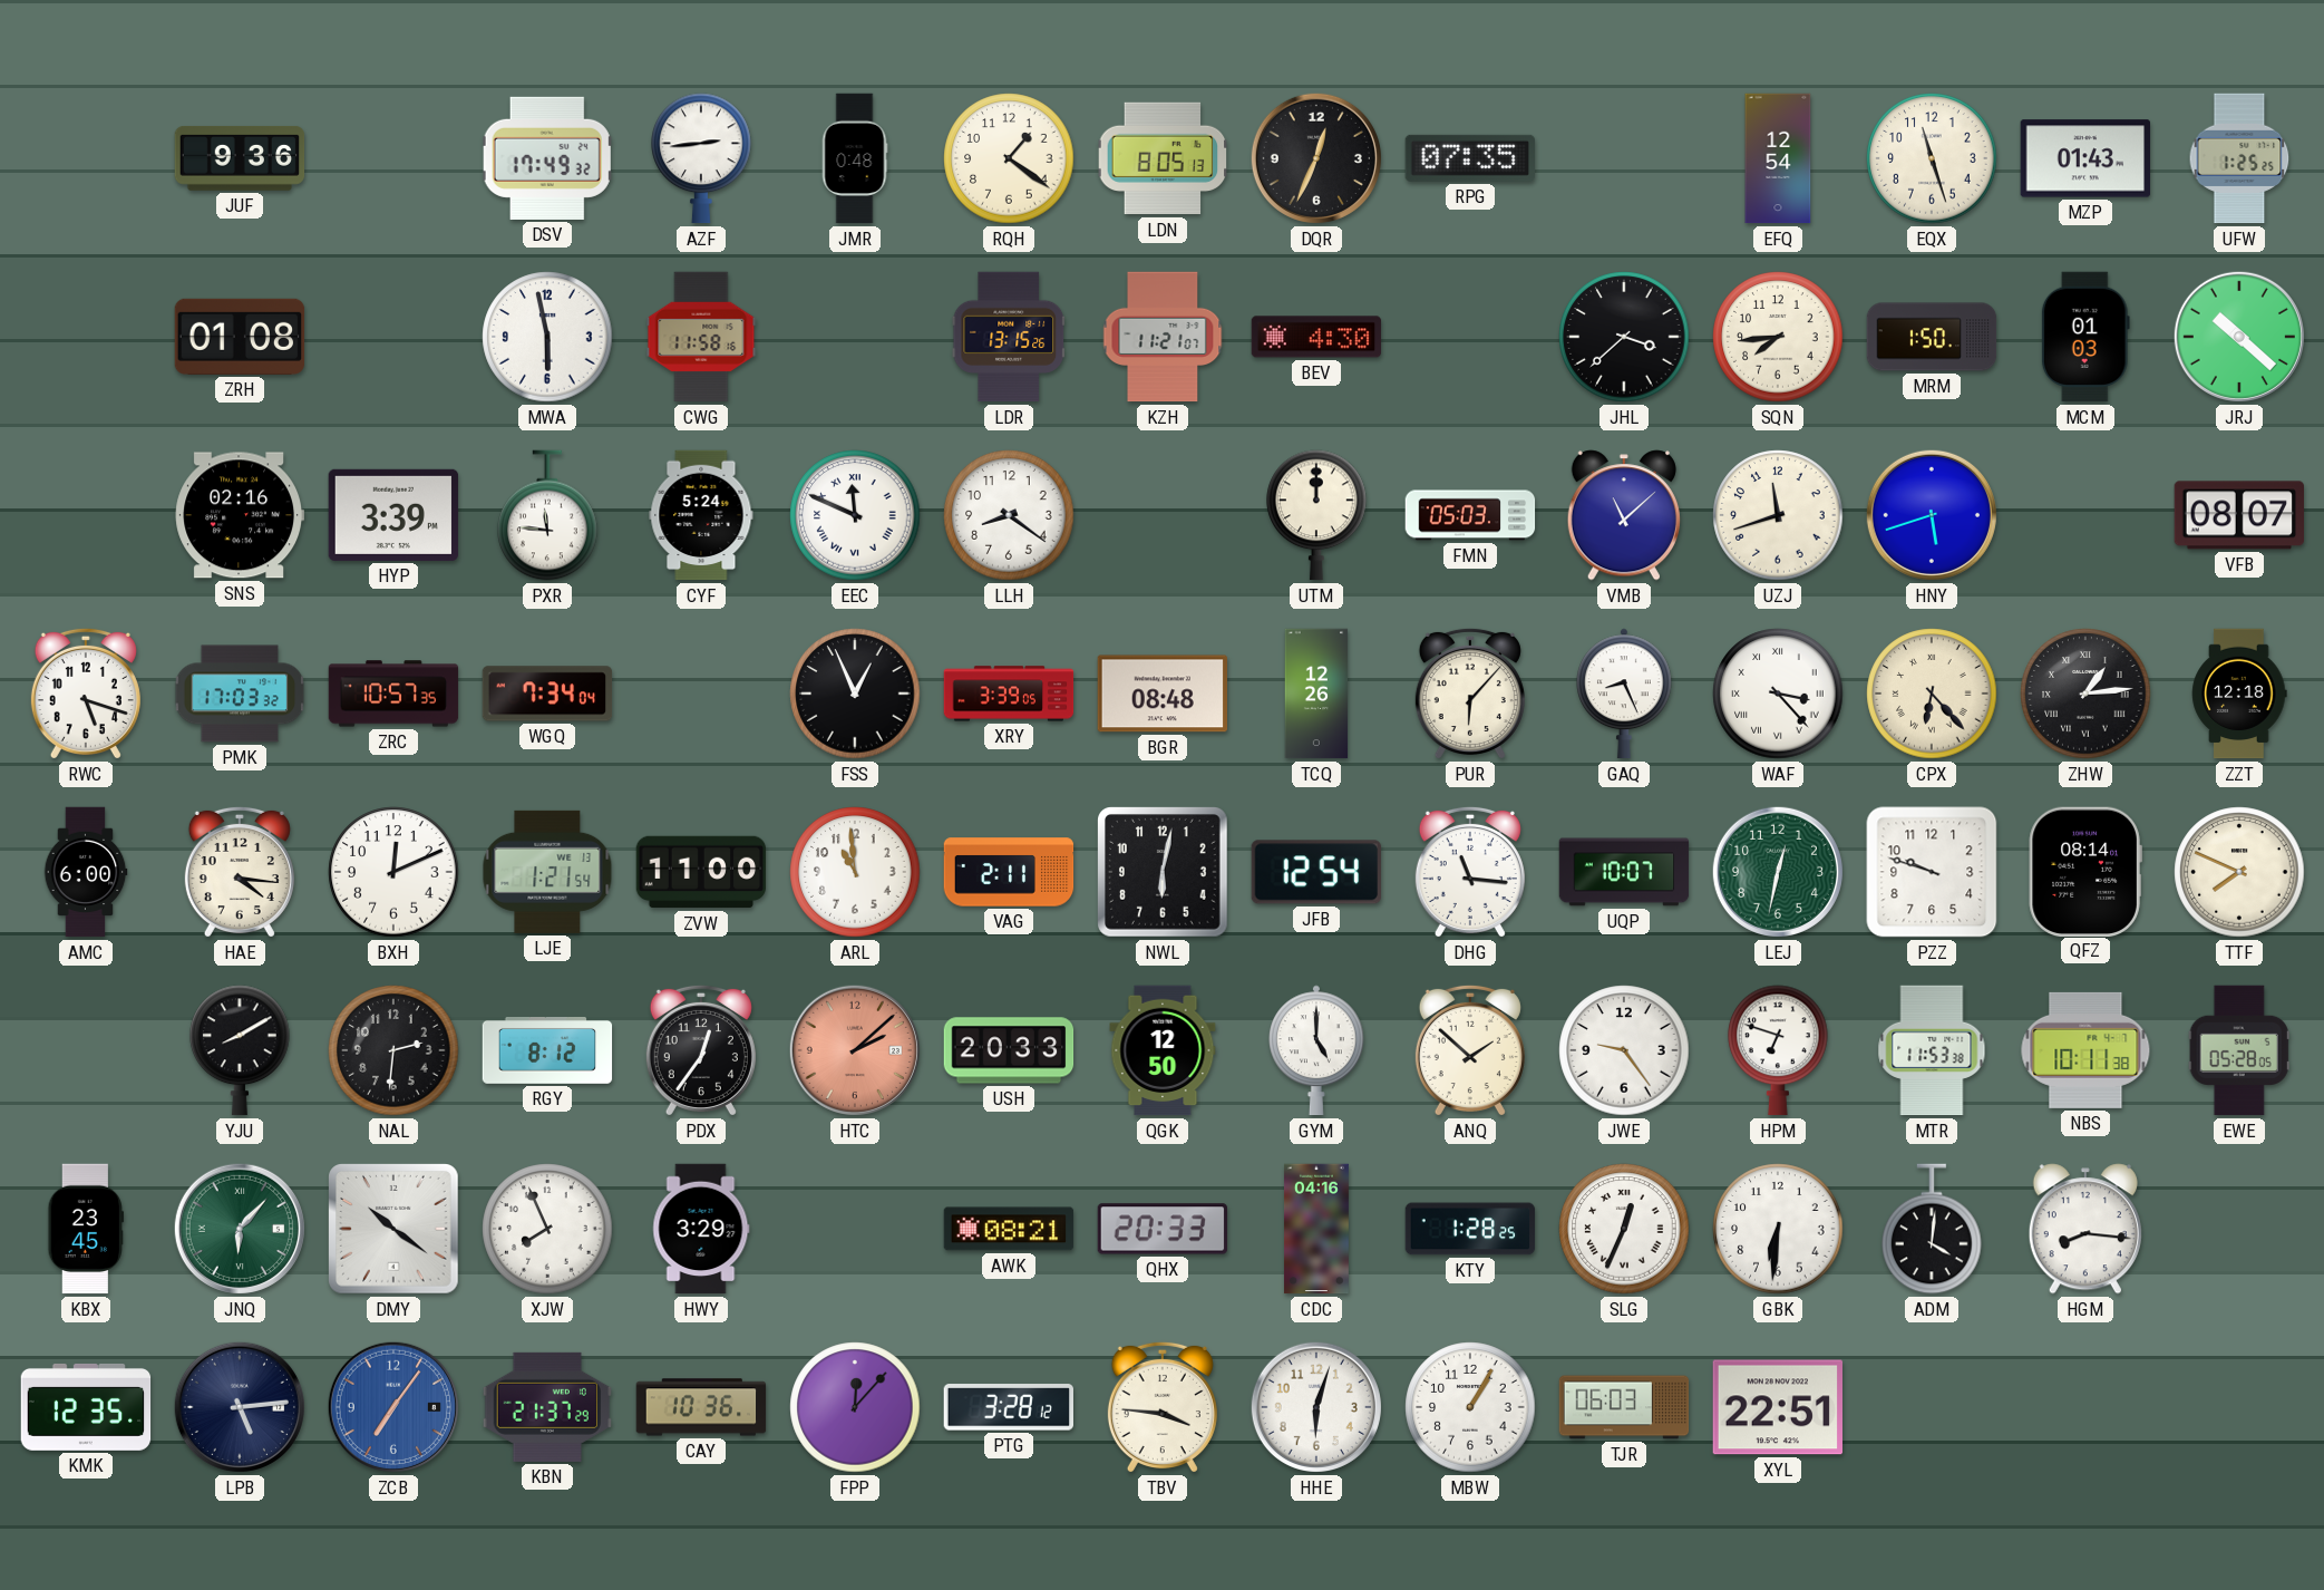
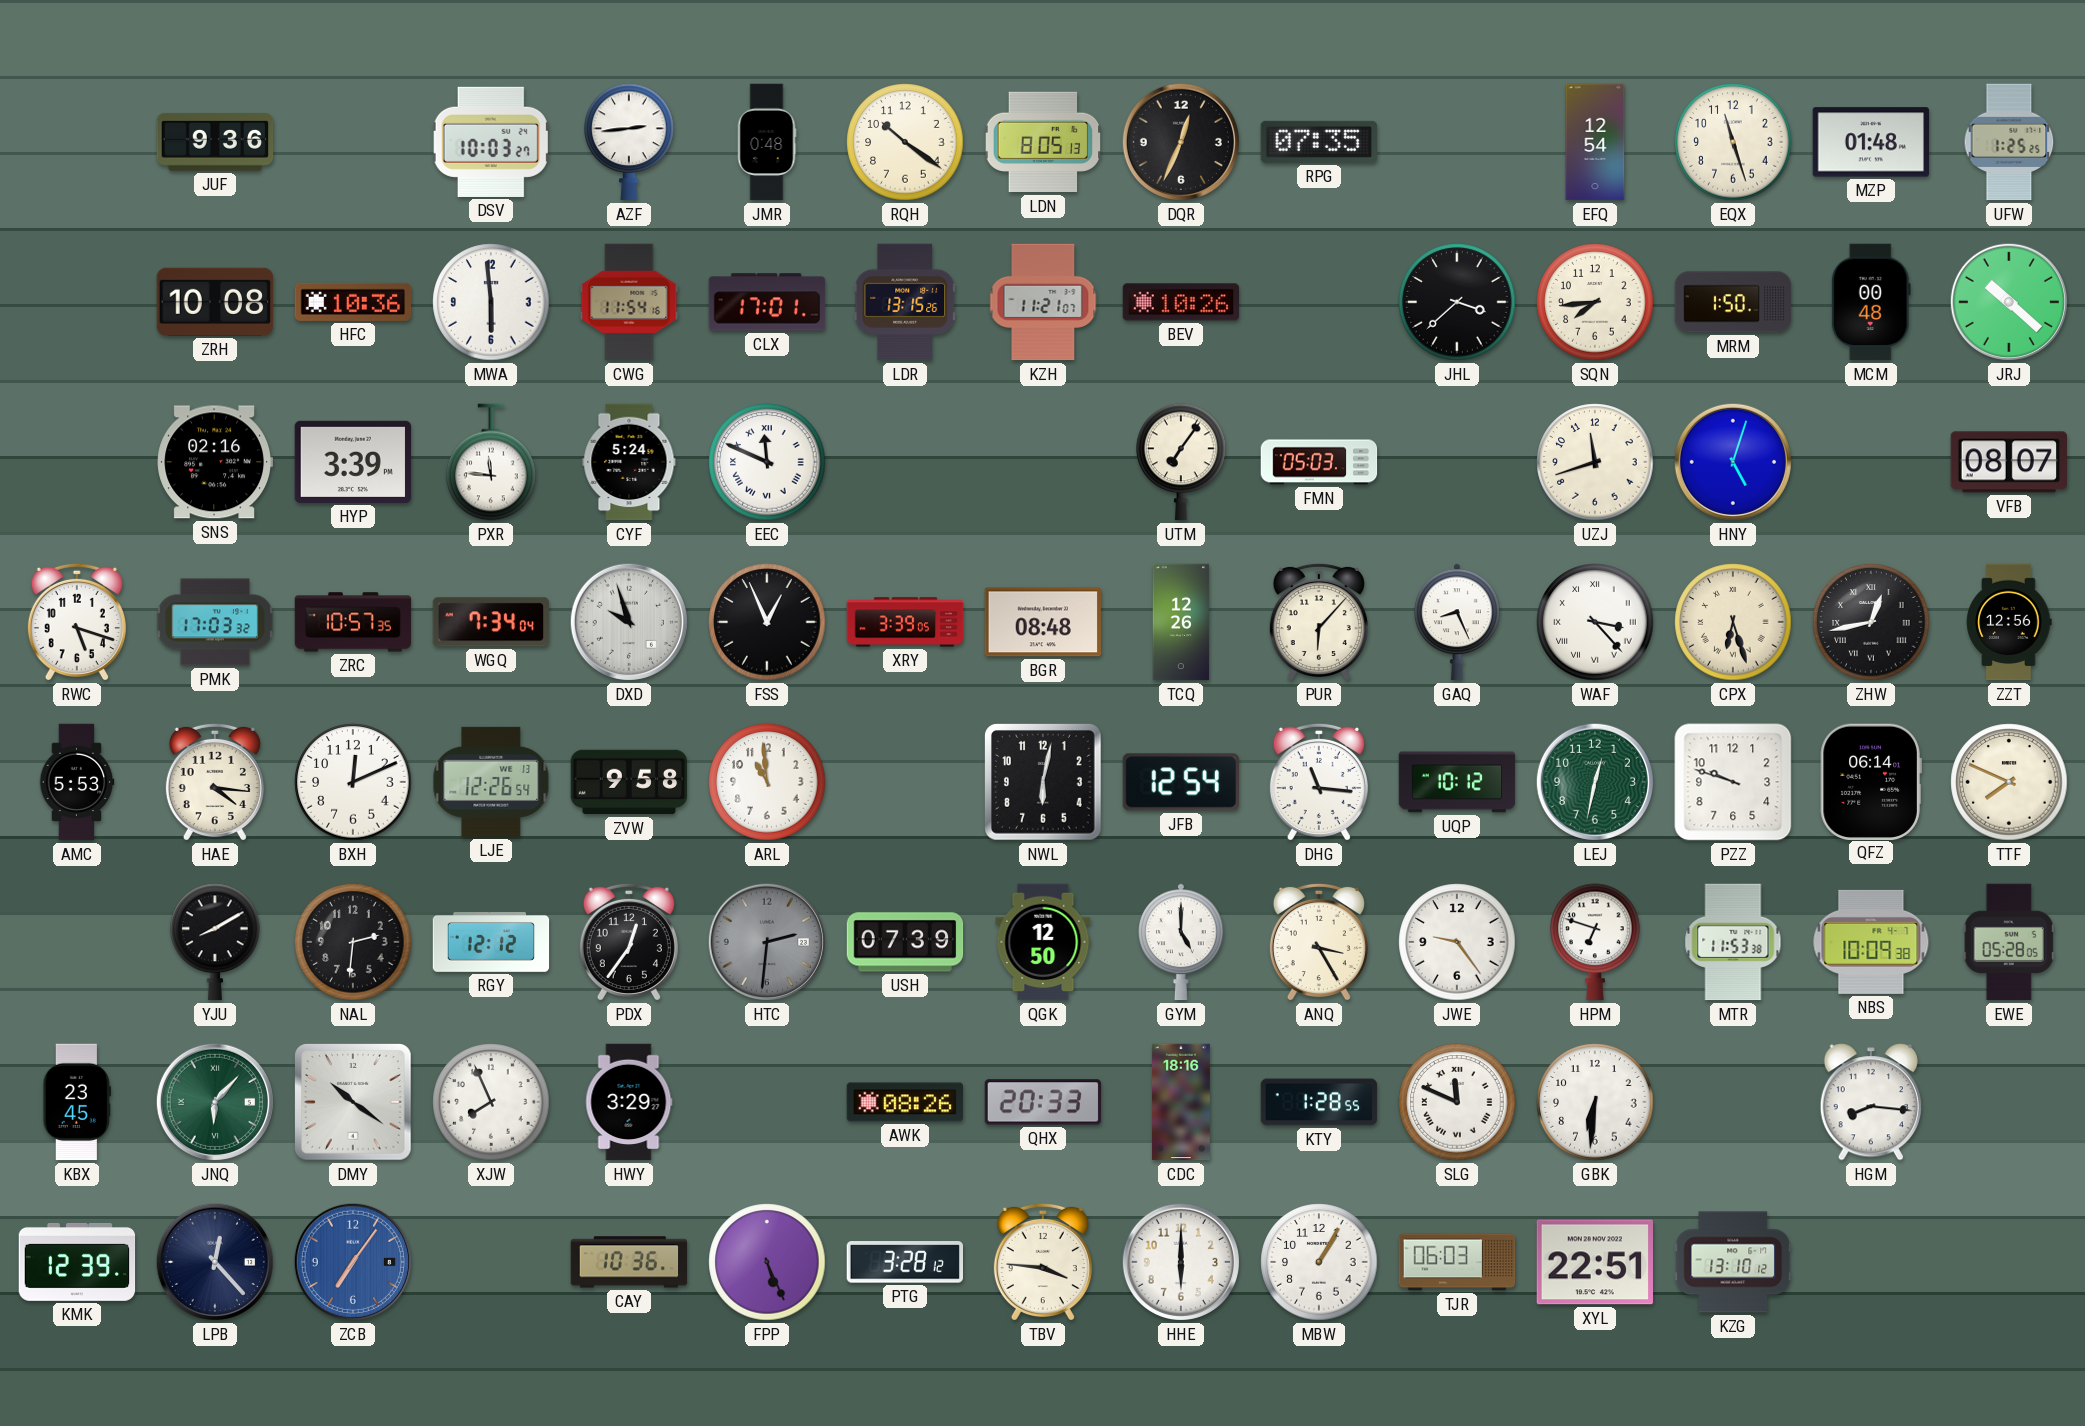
DSV: 17:49 -> 10:03 (491, 142)
RQH: 1:21 -> 10:21 (905, 142)
MZP: 01:43 -> 01:48 (1871, 142)
ZRH: 01:08 -> 10:08 (215, 302)
HFC: none -> 10:36 (353, 302)
MWA: 5:58 -> 5:59 (491, 302)
CWG: 11:58 -> 11:54 (629, 302)
CLX: none -> 17:01 (767, 302)
BEV: 4:30 -> 10:26 (1181, 302)
MCM: 01:03 -> 00:48 (1871, 302)
LLH: 8:21 -> none (1009, 515)
UTM: 12:00 -> 7:06 (1181, 462)
VMB: 11:08 -> none (1624, 515)
HNY: 5:42 -> 5:03 (1733, 462)
DXD: none -> 9:57 (629, 622)
CPX: 6:23 -> 6:27 (1733, 622)
ZHW: 1:14 -> 12:43 (1871, 622)
ZZT: 12:18 -> 12:56 (2009, 622)
AMC: 6:00 -> 5:53 (77, 782)
LJE: 1:21 -> 12:26 (491, 782)
ZVW: 11:00 -> 9:58 (629, 782)
VAG: 2:11 -> none (1009, 872)
UQP: 10:07 -> 10:12 (1457, 782)
QFZ: 08:14 -> 06:14 (1871, 781)
RGY: 8:12 -> 12:12 (491, 943)
HTC: 2:08 -> 2:31 (767, 942)
HTC dial: salmon -> grey (767, 942)
USH: 20:33 -> 07:39 (905, 942)
ANQ: 1:52 -> 3:25 (1319, 942)
NBS: 10:11 -> 10:09 (1871, 942)
AWK: 08:21 -> 08:26 (905, 1102)
CDC: 04:16 -> 18:16 (1181, 1102)
KTY: 1:28:25 -> 1:28:55 (1319, 1102)
SLG: 12:34 -> 11:49 (1457, 1102)
ADM: 4:01 -> none (1932, 1229)
KMK: 12:35 -> 12:39 (77, 1262)
LPB: 5:14 -> 12:23 (215, 1262)
KBN: 21:37 -> none (546, 1407)
FPP: 12:07 -> 5:26 (767, 1262)
HHE: 6:03 -> 6:00 (1181, 1262)
KZG: none -> 13:10 (1733, 1262)
